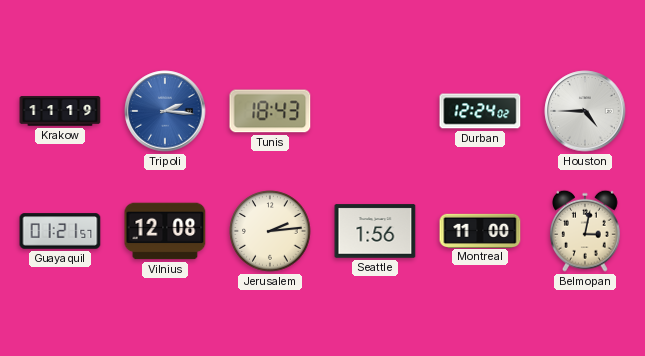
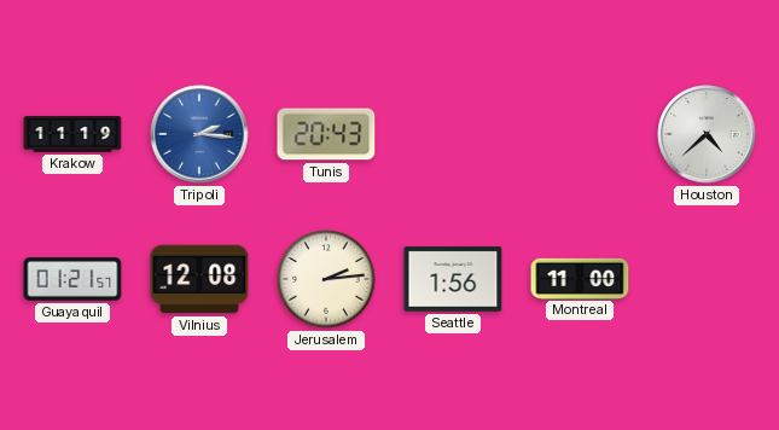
Tunis: 18:43 -> 20:43 (326, 134)
Durban: 12:24 -> none (480, 111)
Houston: 4:45 -> 4:38 (707, 134)
Belmopan: 3:02 -> none (586, 231)
